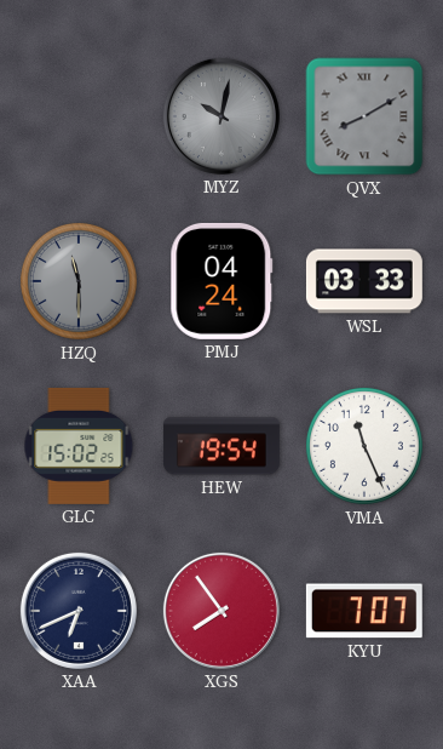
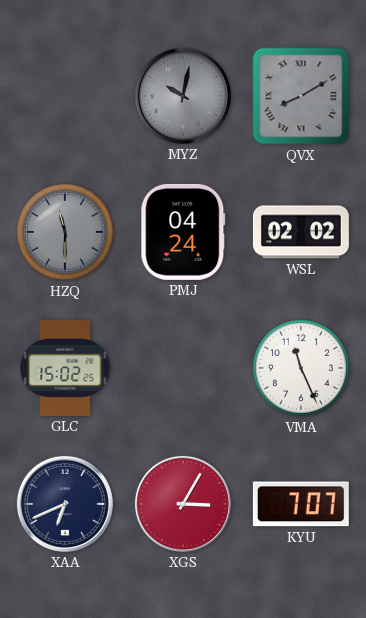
WSL: 03:33 -> 02:02 (301, 232)
HEW: 19:54 -> none (221, 446)
XGS: 7:54 -> 3:05 (183, 504)
